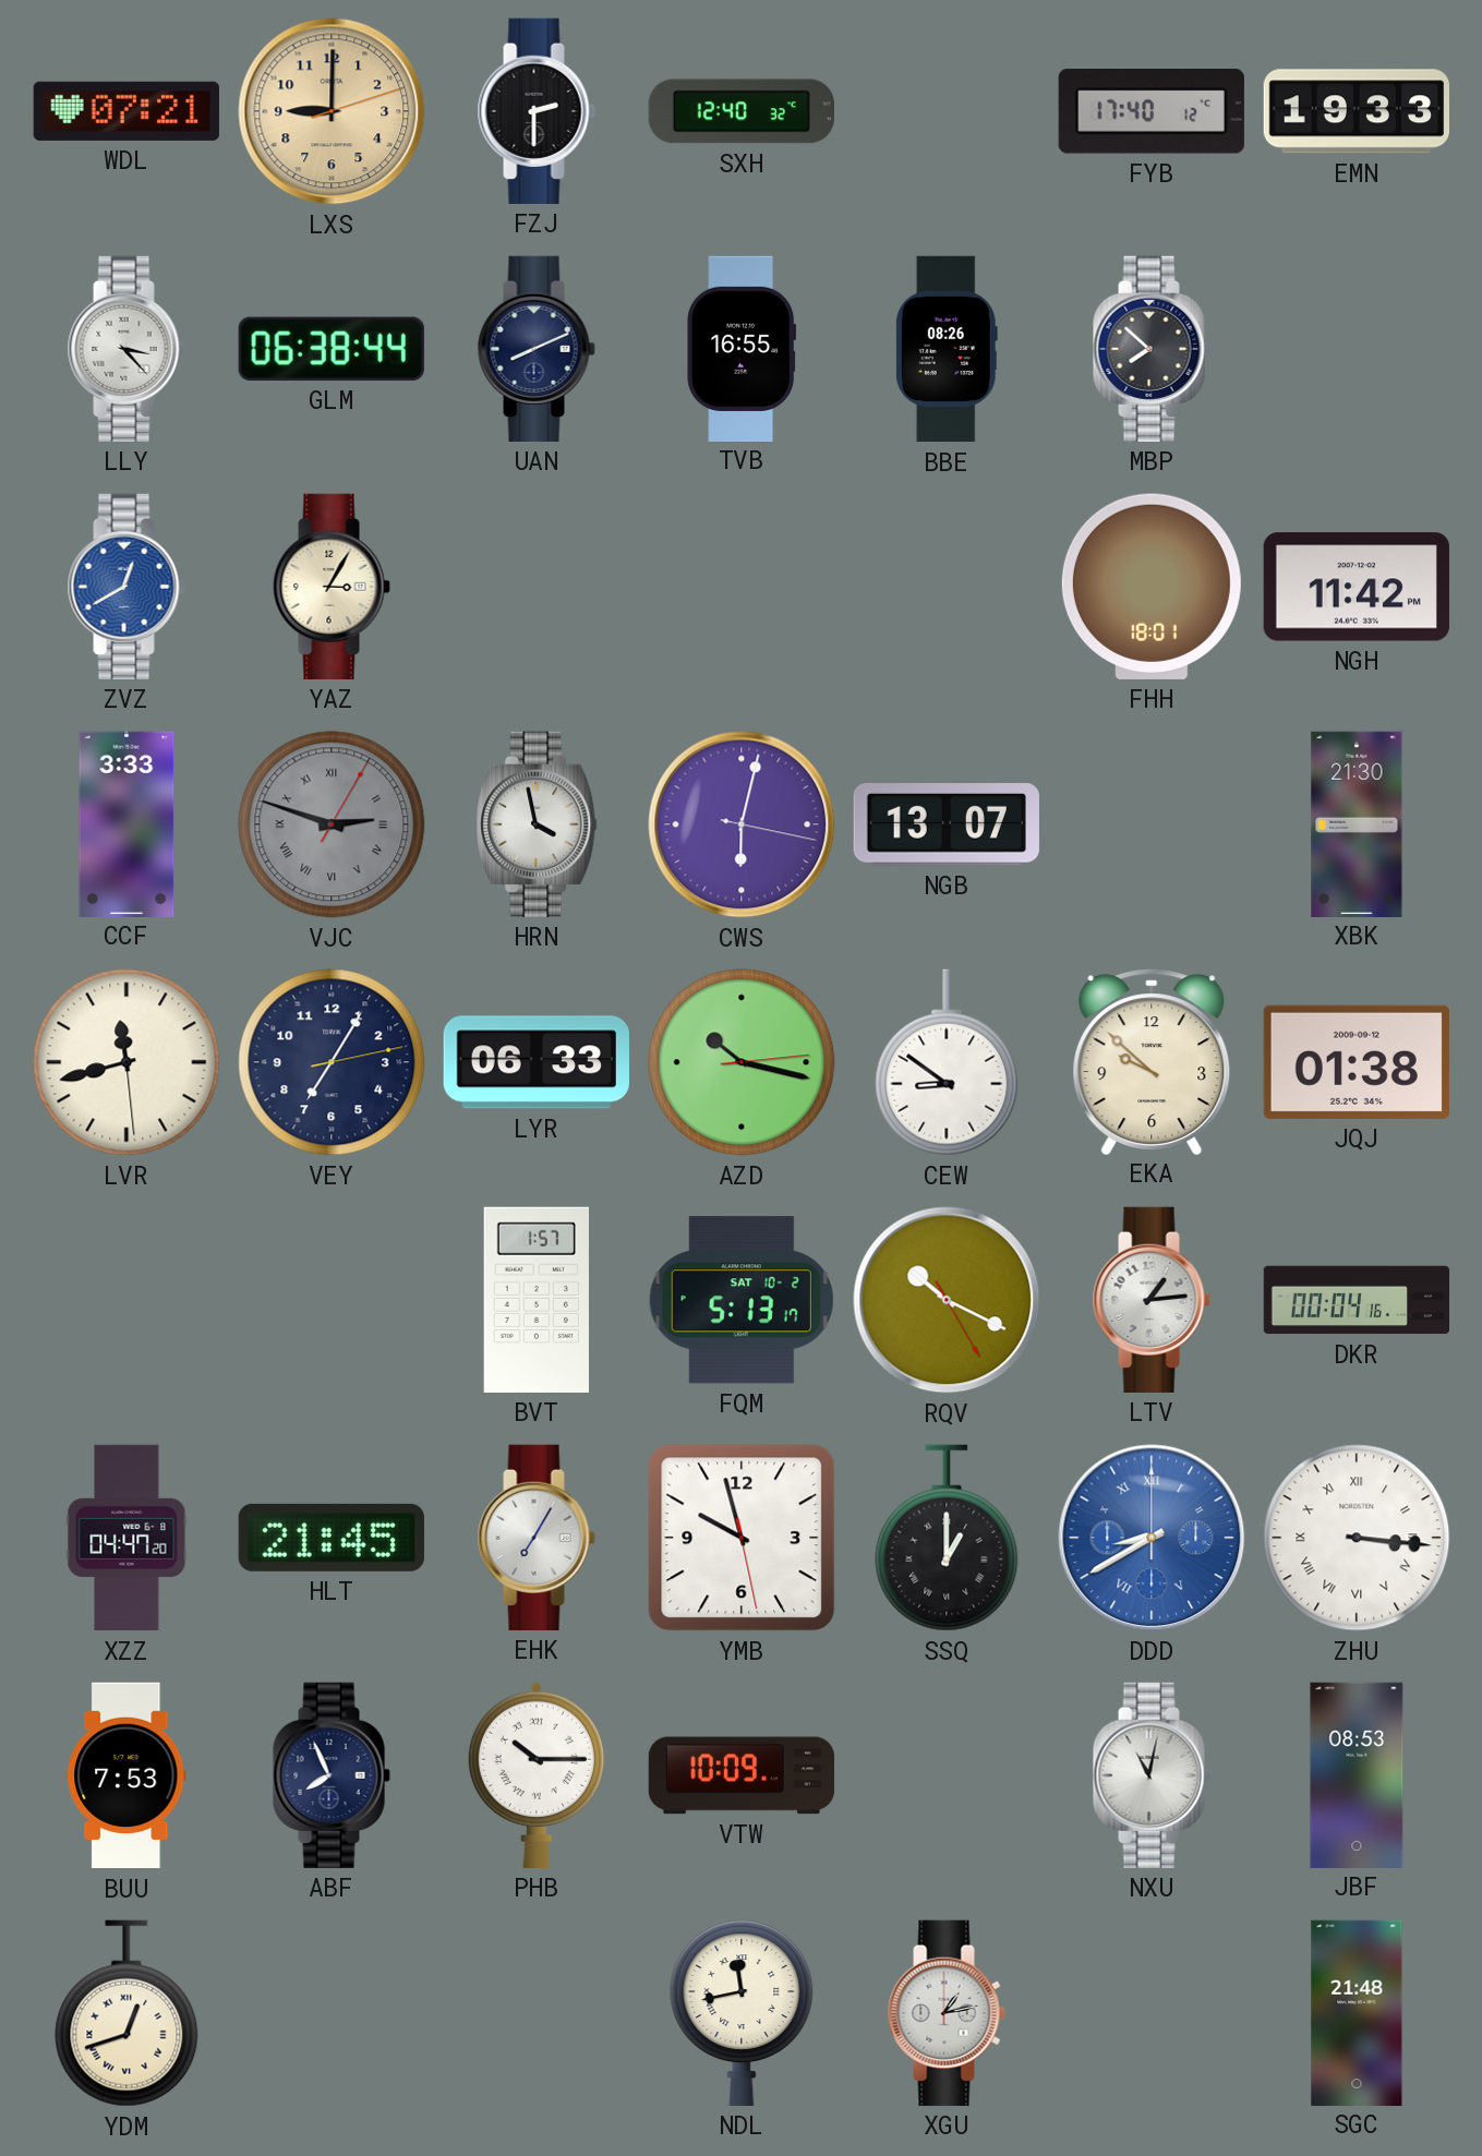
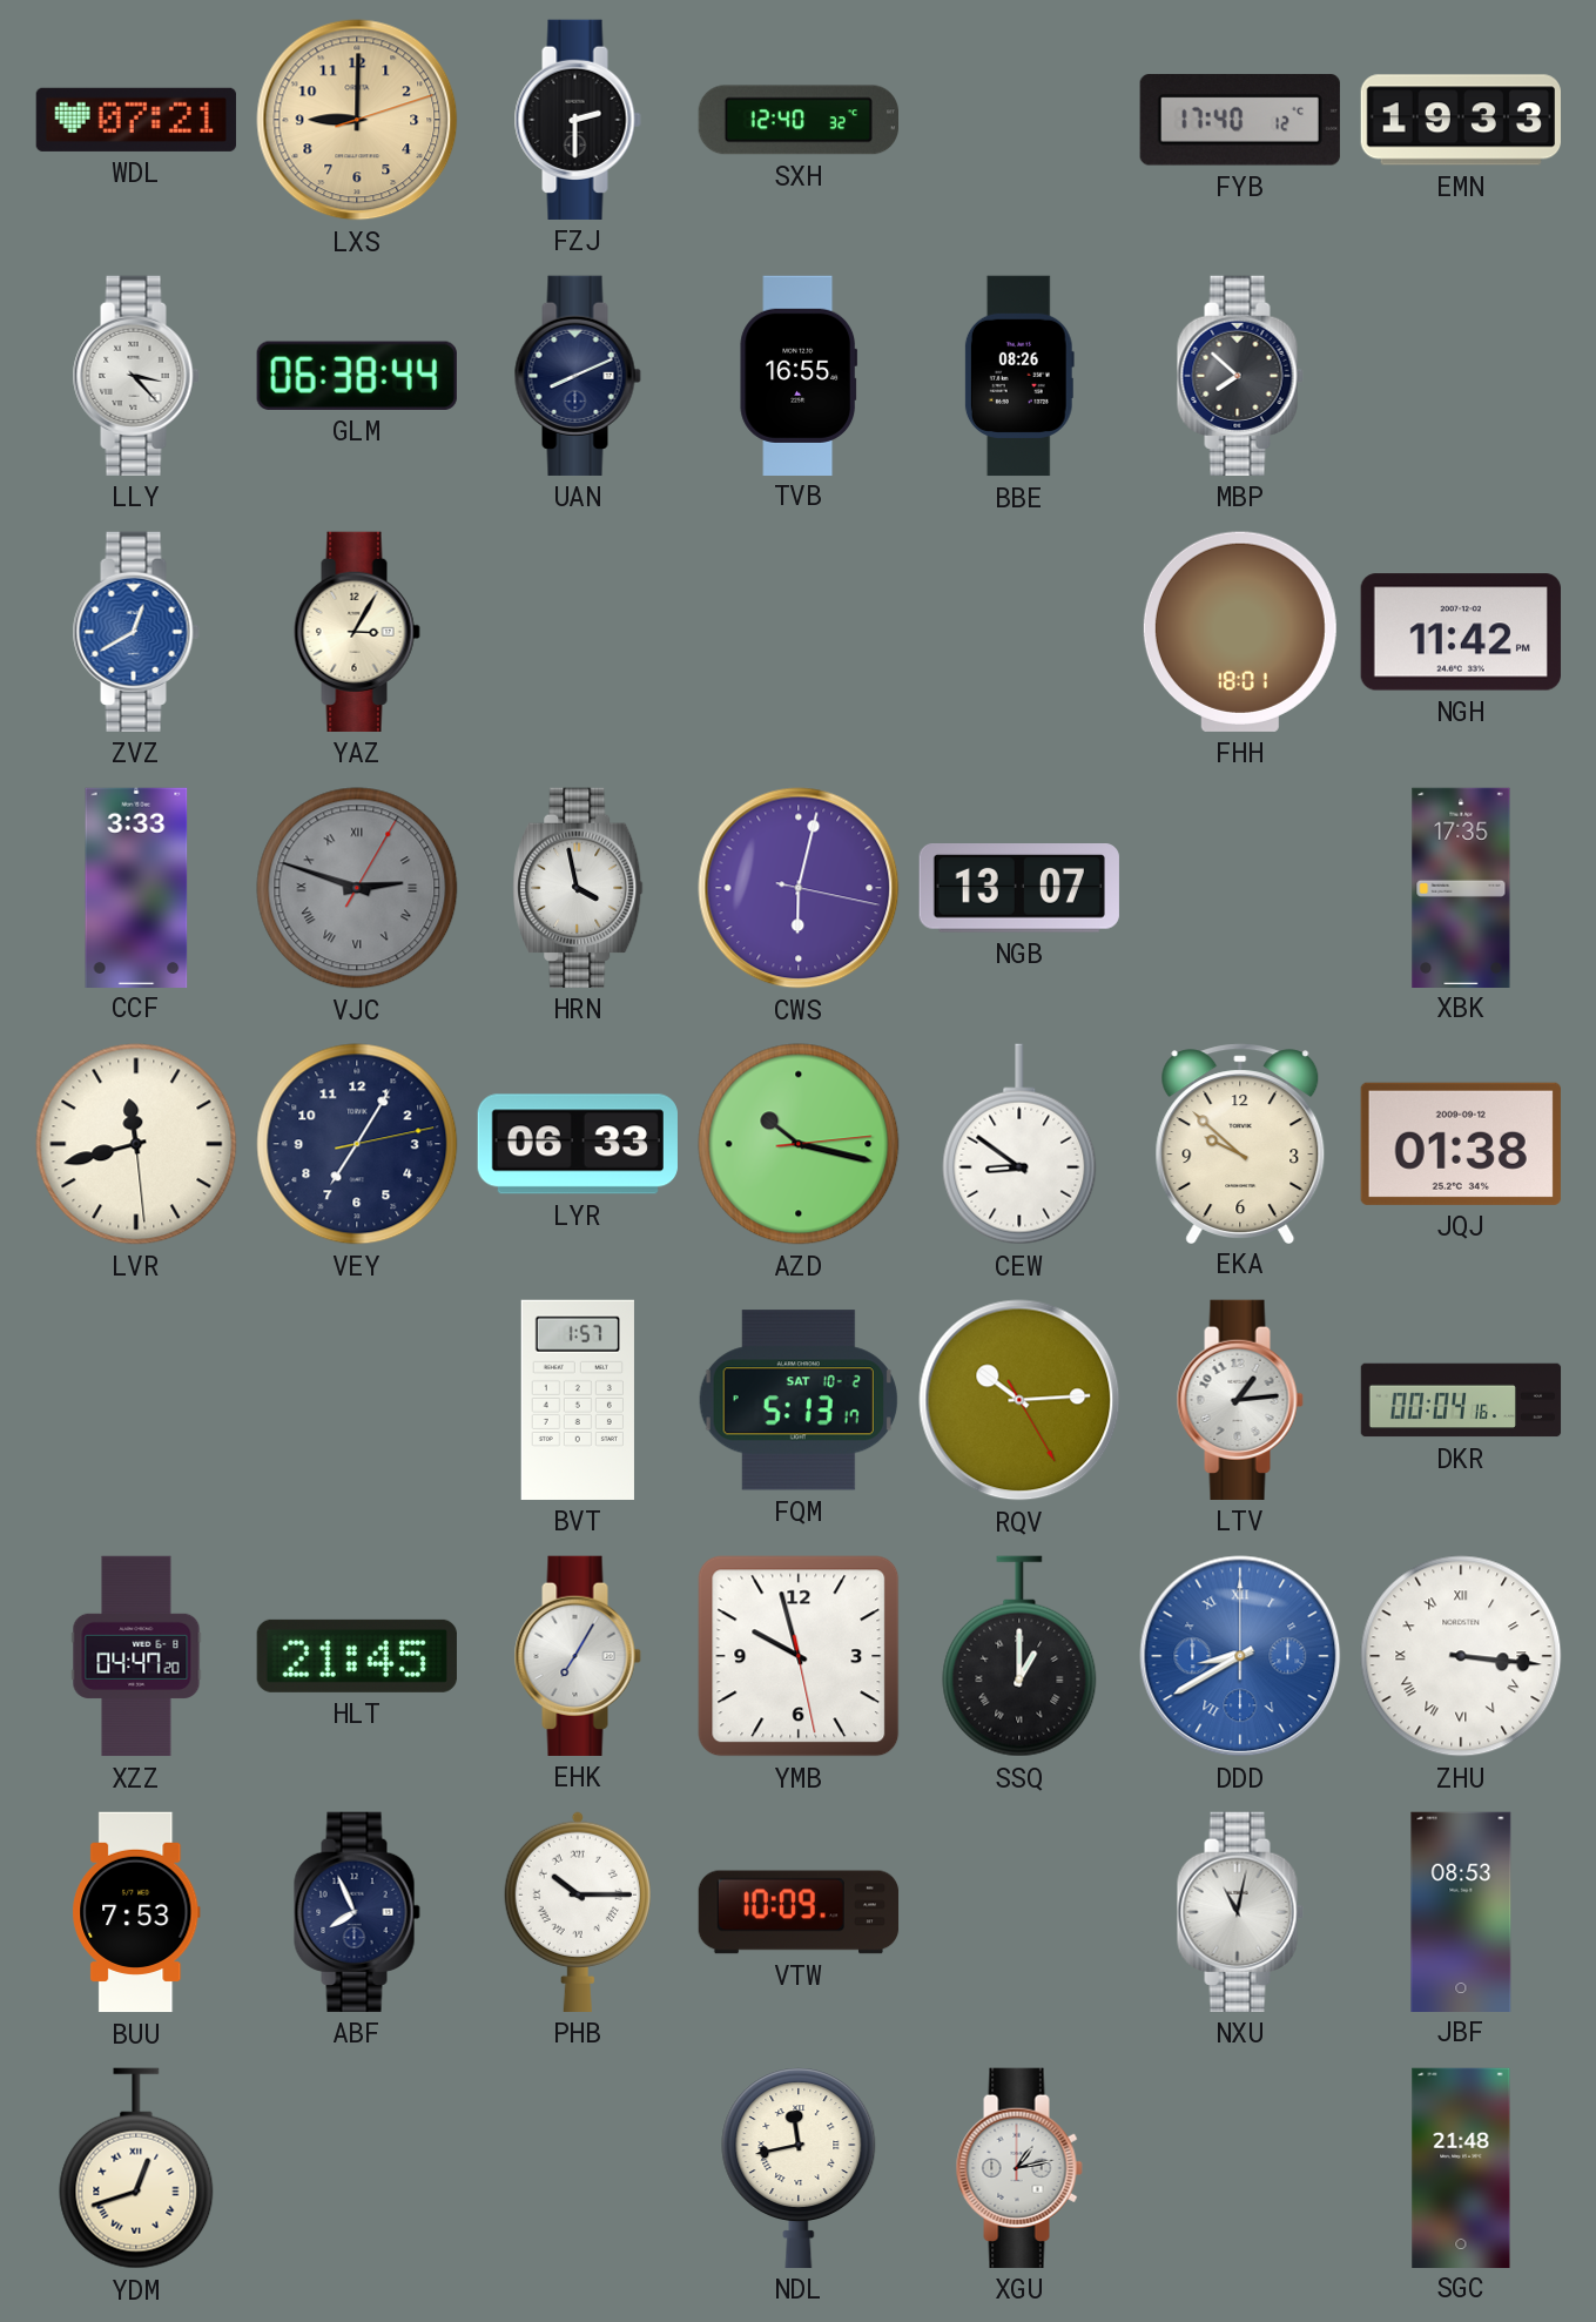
XBK: 21:30 -> 17:35 (1461, 887)
RQV: 10:19 -> 10:14 (1019, 1400)
